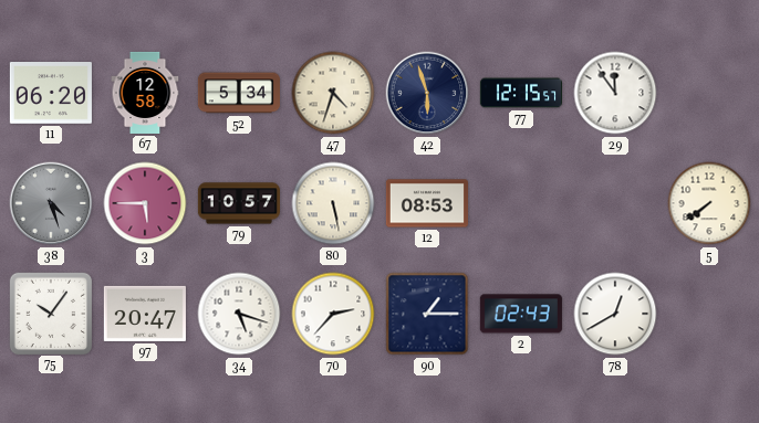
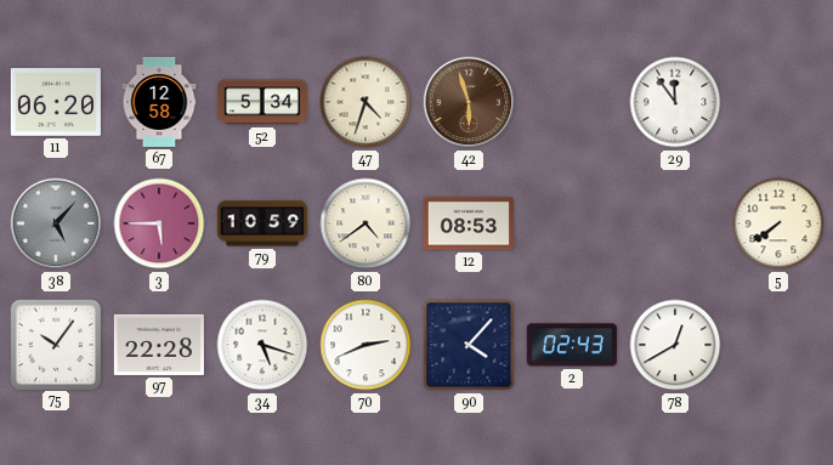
42 dial: navy -> brown (469, 102)
77: 12:15 -> none (521, 93)
38: 4:27 -> 5:07 (56, 223)
79: 10:57 -> 10:59 (262, 223)
80: 5:28 -> 4:39 (365, 223)
97: 20:47 -> 22:28 (159, 345)
70: 2:37 -> 2:41 (365, 345)
90: 1:15 -> 4:07 (469, 345)
